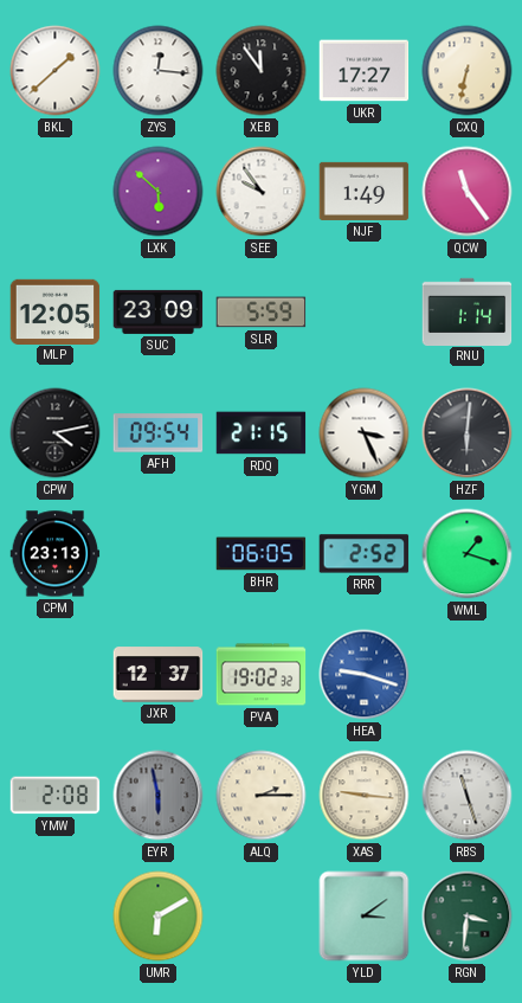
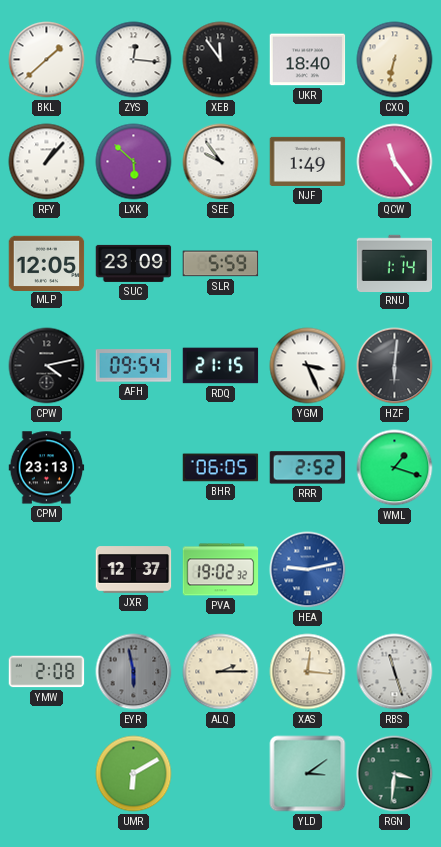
UKR: 17:27 -> 18:40 (308, 60)
RFY: none -> 1:07 (47, 162)
HEA: 9:18 -> 9:13 (308, 570)
XAS: 9:16 -> 12:16 (308, 672)
